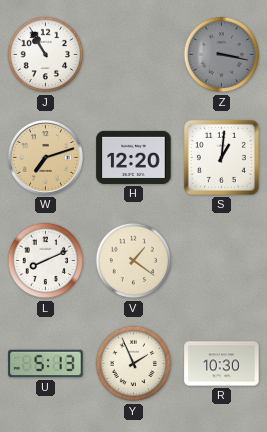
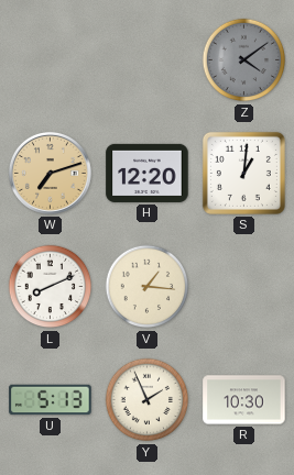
J: 10:55 -> none (46, 55)
Z: 3:17 -> 4:09 (244, 60)
V: 1:21 -> 1:16 (148, 287)
